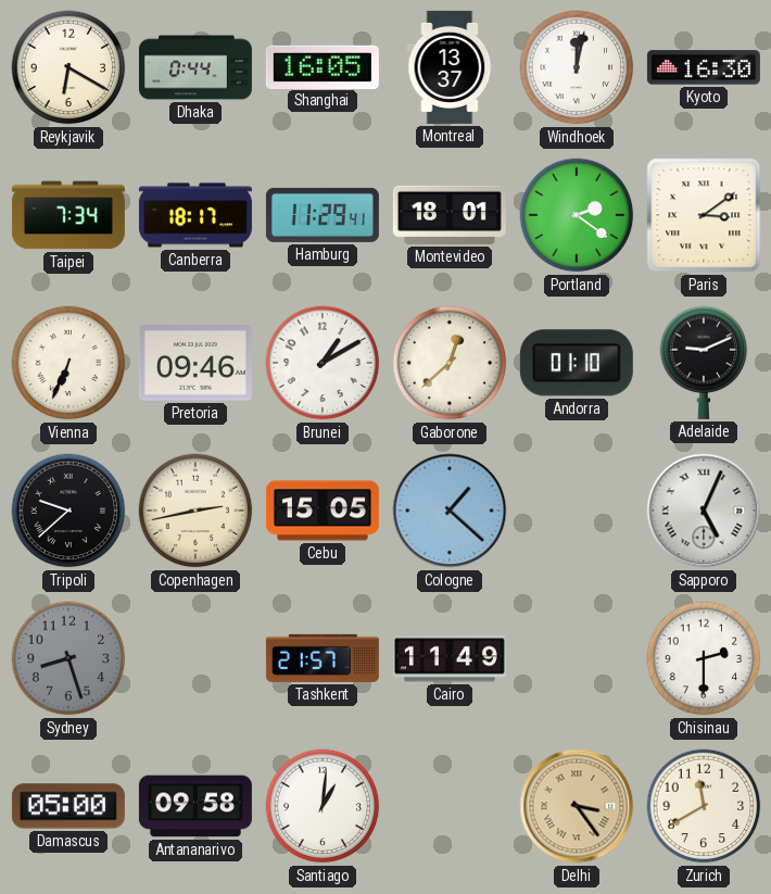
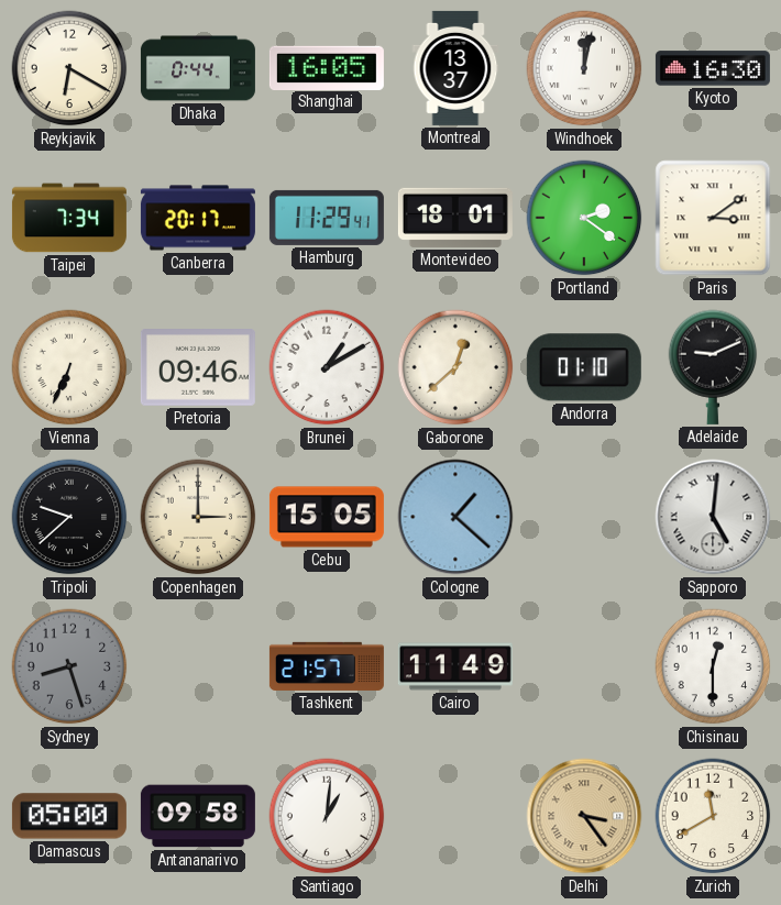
Canberra: 18:17 -> 20:17 (198, 218)
Copenhagen: 2:43 -> 3:00 (198, 517)
Sapporo: 5:04 -> 5:01 (713, 517)
Chisinau: 2:30 -> 12:30 (713, 666)
